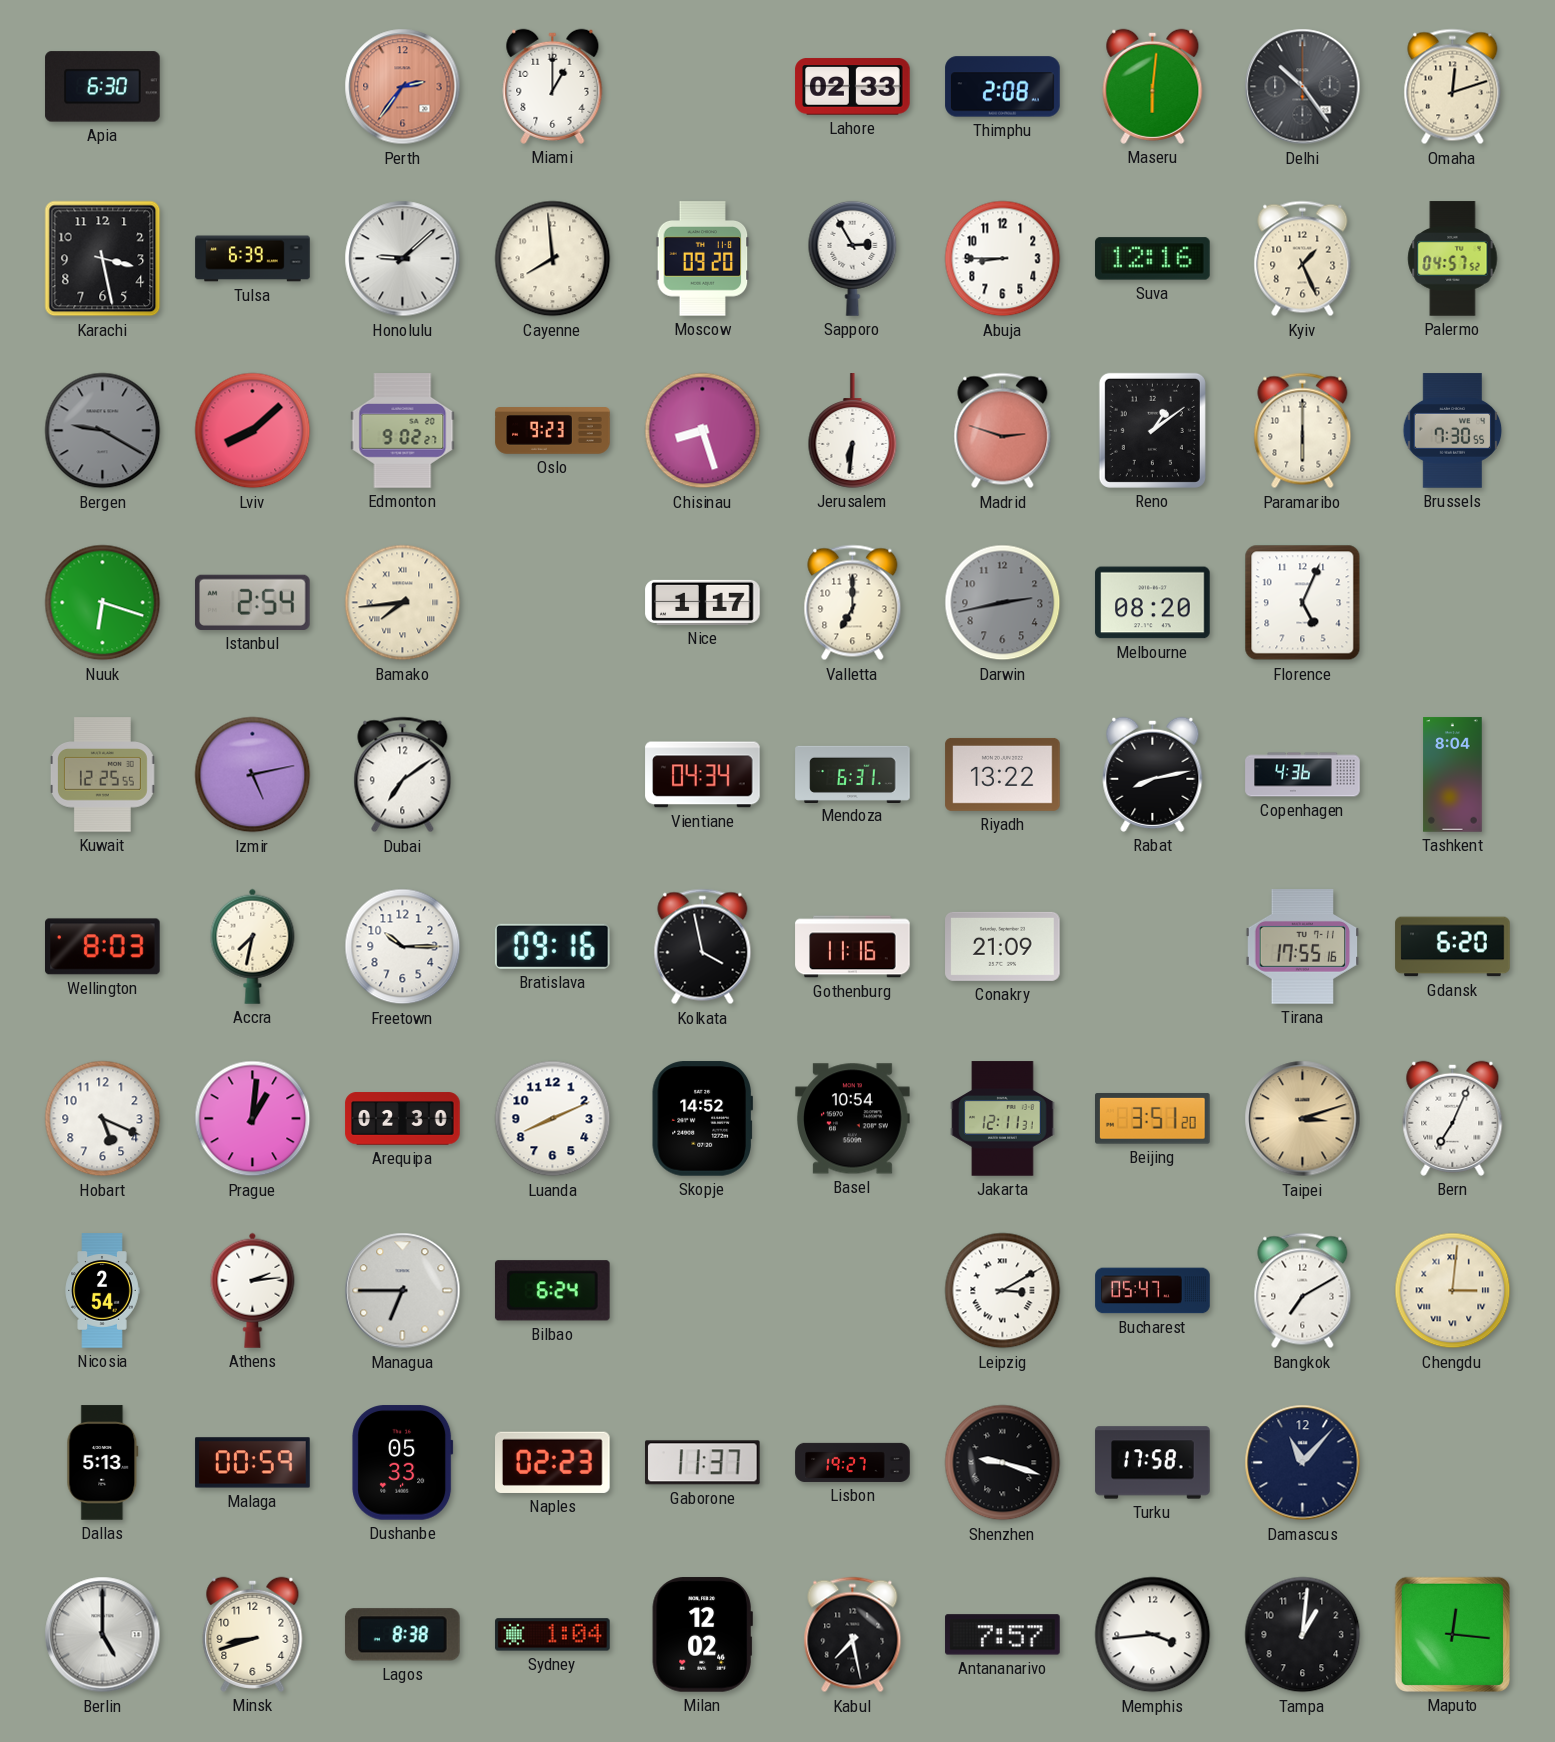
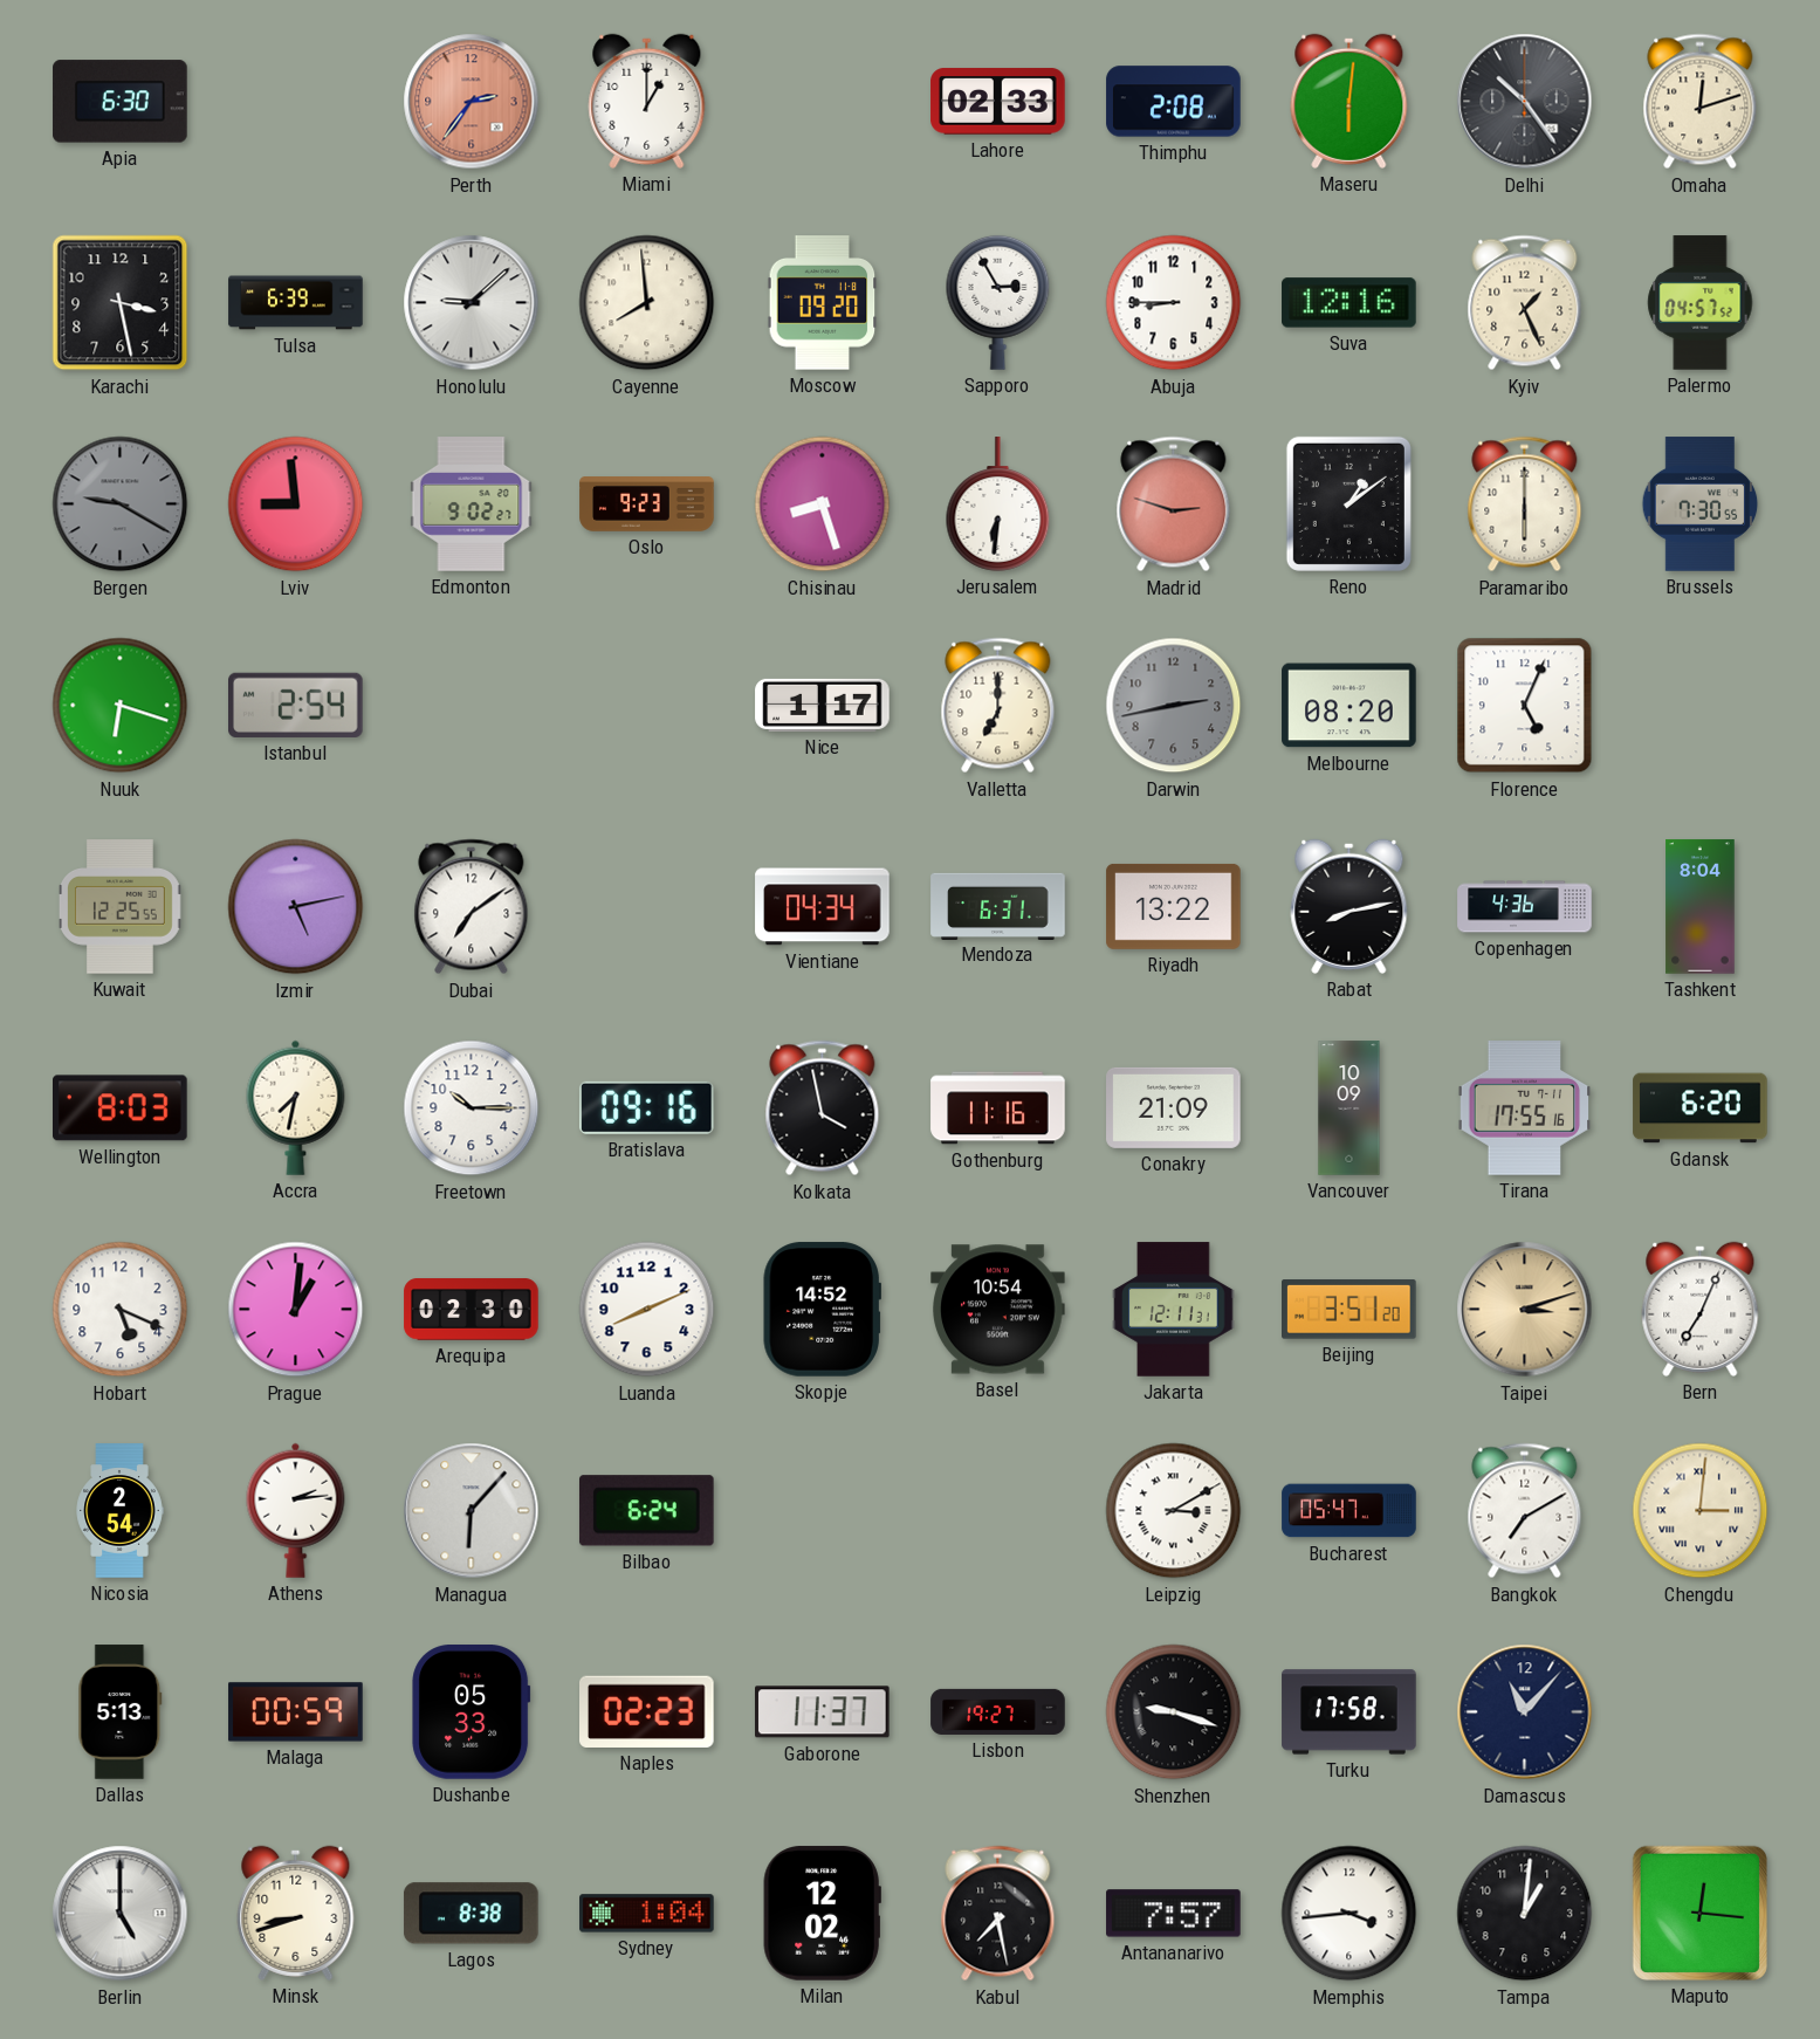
Lviv: 8:08 -> 8:59 (296, 504)
Bamako: 7:44 -> none (403, 603)
Vancouver: none -> 10:09 (1349, 1108)
Managua: 6:45 -> 6:07 (472, 1511)
